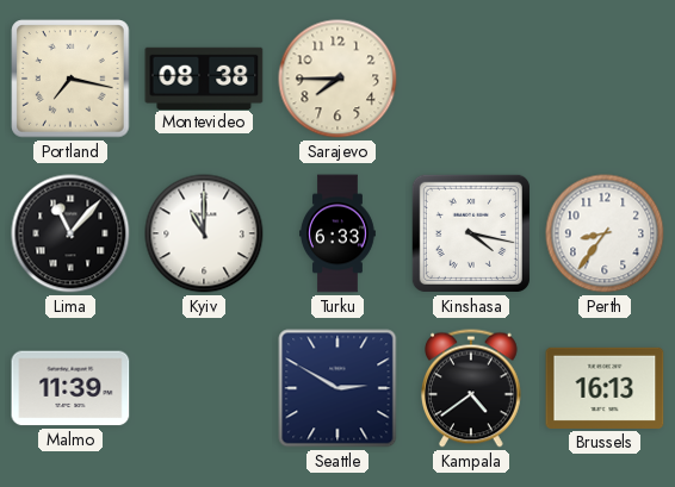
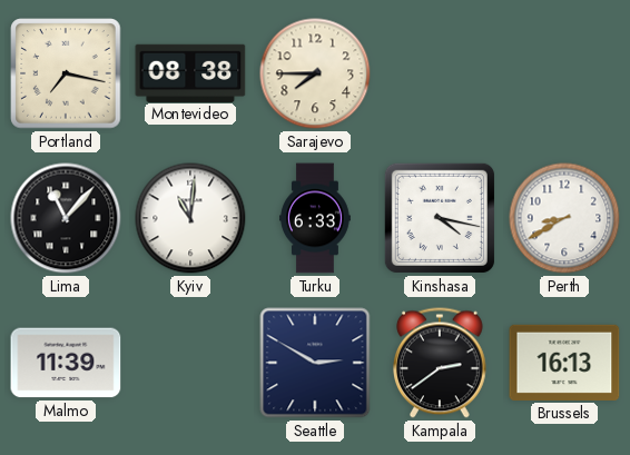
Kyiv: 11:00 -> 11:01 (190, 218)
Perth: 8:36 -> 8:40 (564, 218)
Kampala: 4:39 -> 2:39 (441, 363)
